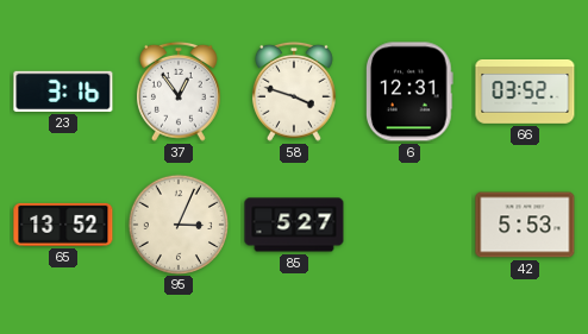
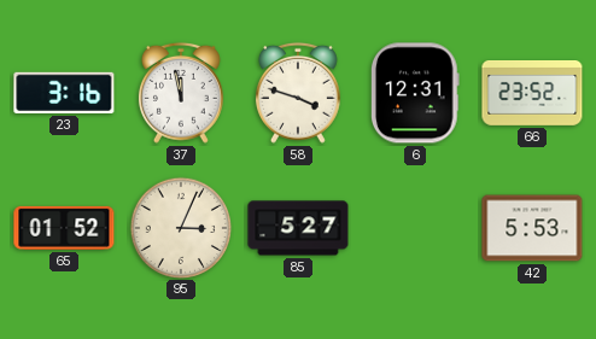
37: 12:54 -> 11:58 (181, 93)
66: 03:52 -> 23:52 (532, 94)
65: 13:52 -> 01:52 (64, 228)
